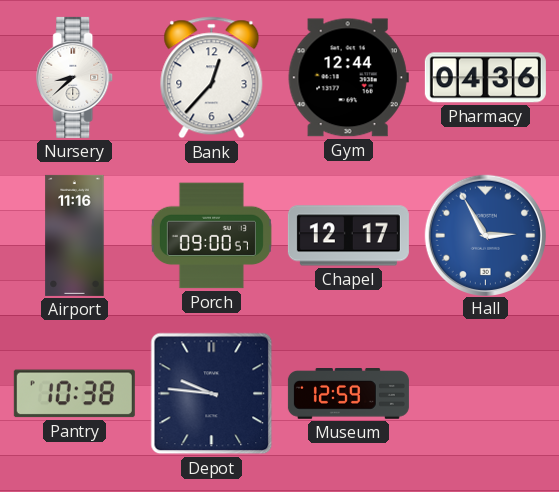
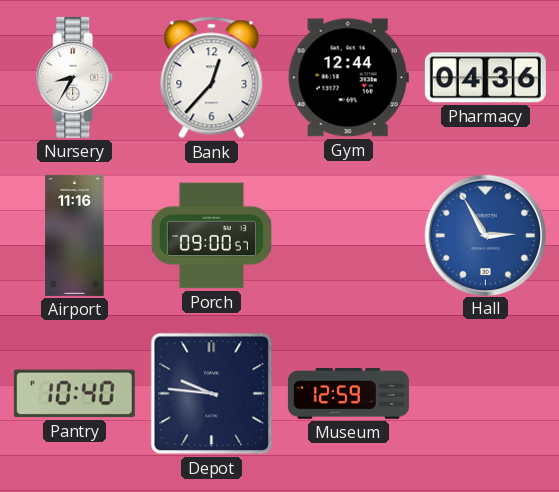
Nursery: 8:38 -> 8:35 (75, 77)
Chapel: 12:17 -> none (348, 236)
Pantry: 10:38 -> 10:40 (74, 394)
